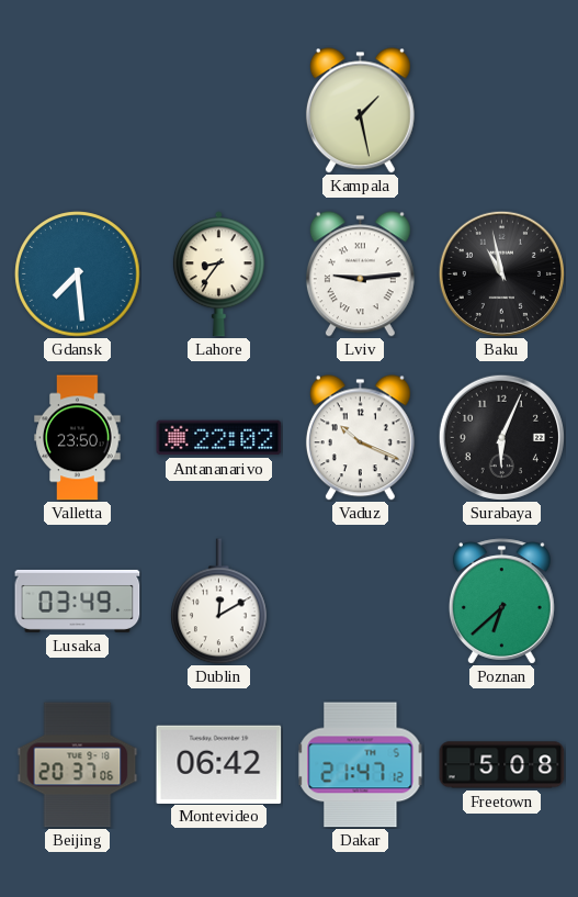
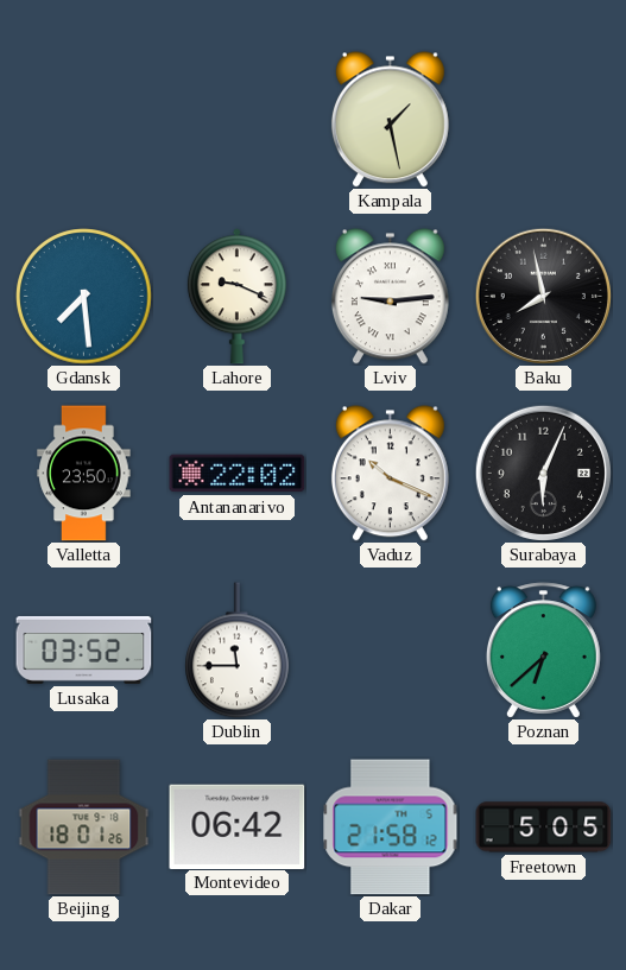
Lahore: 8:36 -> 9:19 (236, 297)
Baku: 10:58 -> 7:58 (543, 296)
Lusaka: 03:49 -> 03:52 (84, 649)
Dublin: 12:10 -> 11:45 (238, 651)
Beijing: 20:37 -> 18:01 (84, 828)
Dakar: 21:47 -> 21:58 (391, 828)
Freetown: 5:08 -> 5:05 (544, 828)
